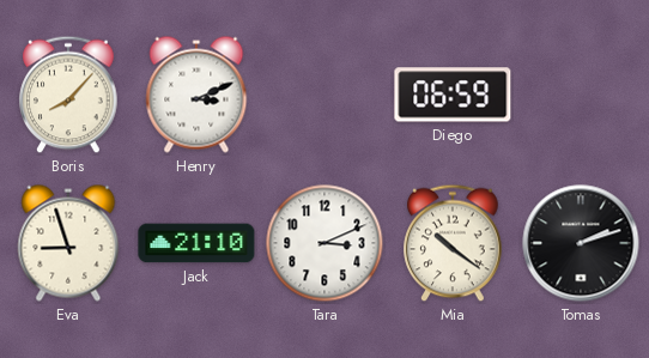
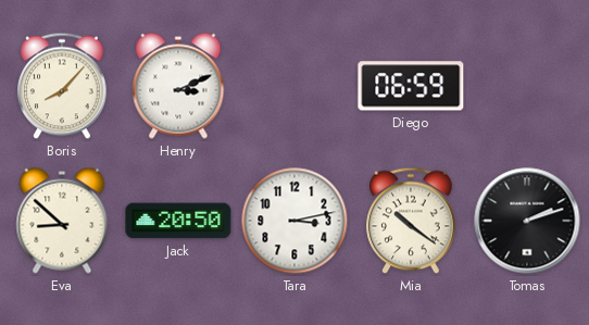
Eva: 8:57 -> 8:52 (62, 221)
Jack: 21:10 -> 20:50 (178, 221)
Tara: 3:11 -> 3:13 (294, 221)
